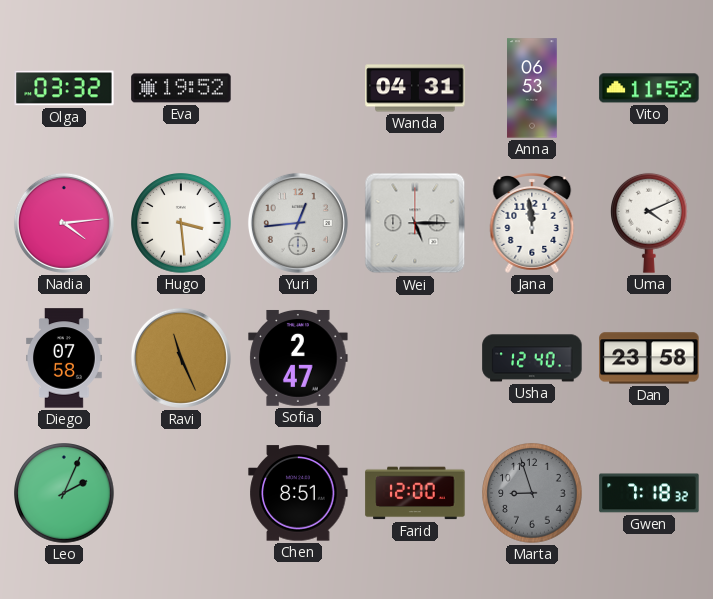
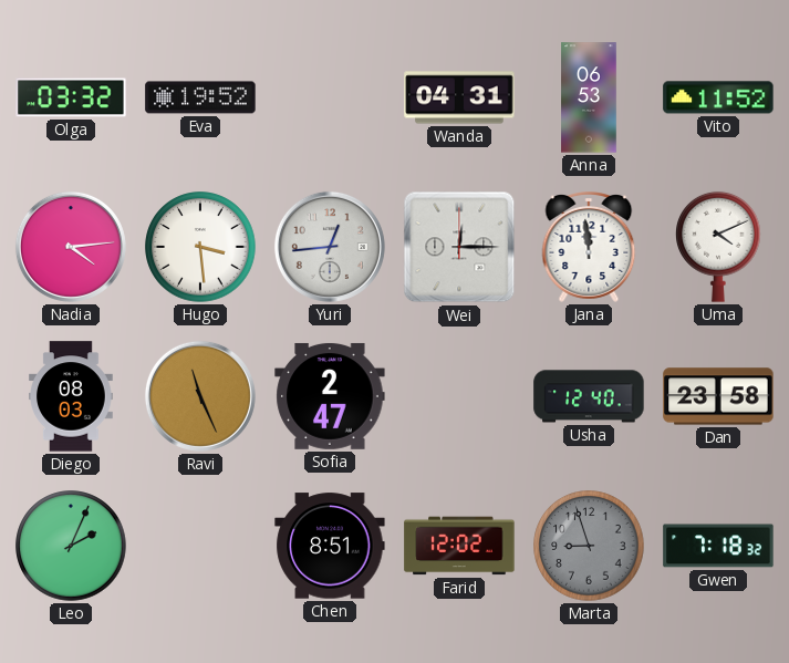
Wei: 5:15 -> 12:15 (459, 247)
Diego: 07:58 -> 08:03 (72, 396)
Farid: 12:00 -> 12:02 (459, 546)
